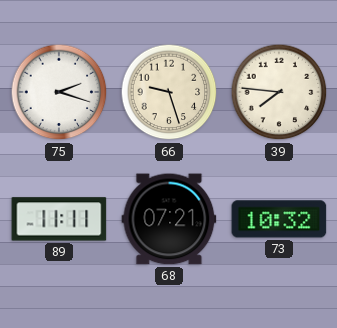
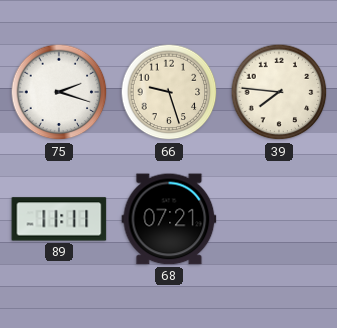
73: 10:32 -> none (279, 219)
